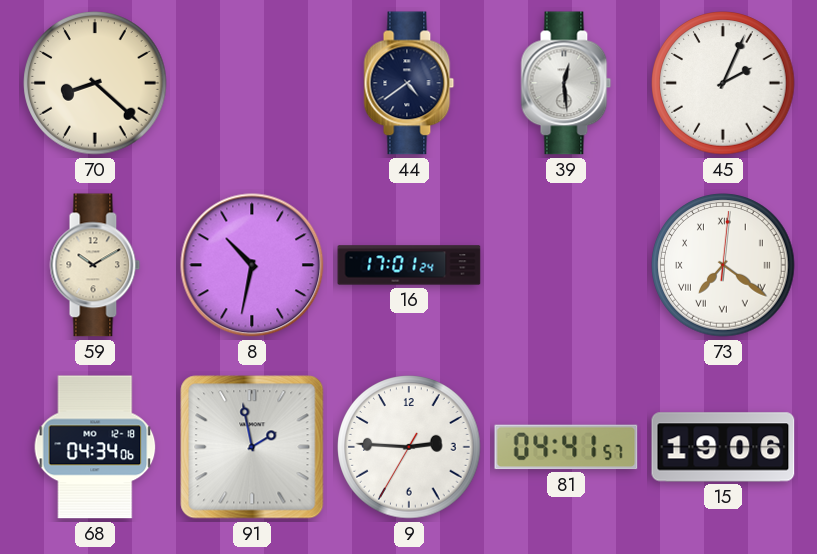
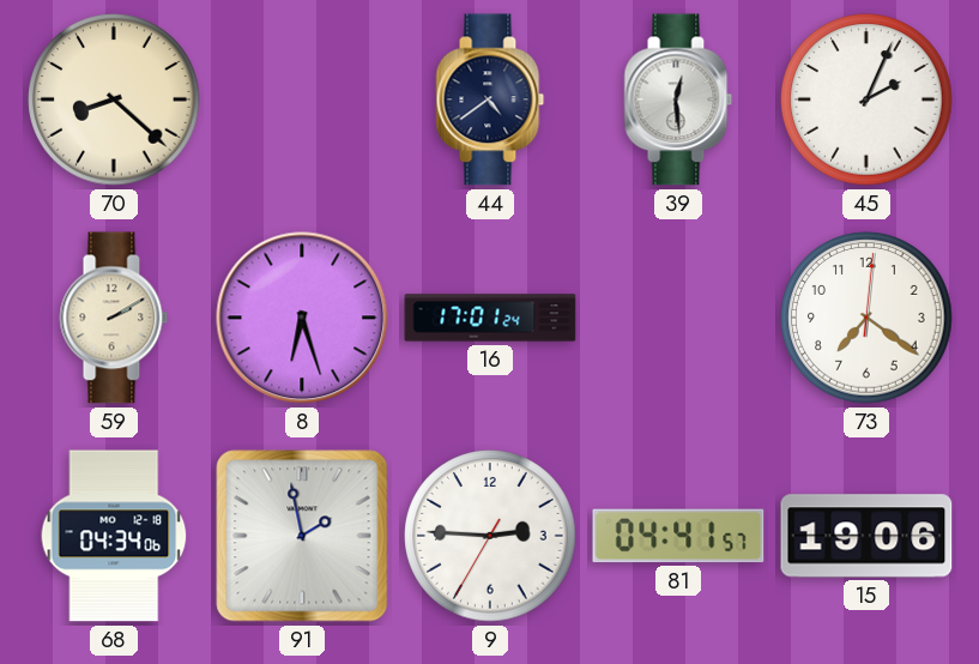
59: 10:10 -> 2:10 (114, 318)
8: 10:32 -> 6:27 (302, 318)
73 numerals: Roman -> Arabic (866, 318)
